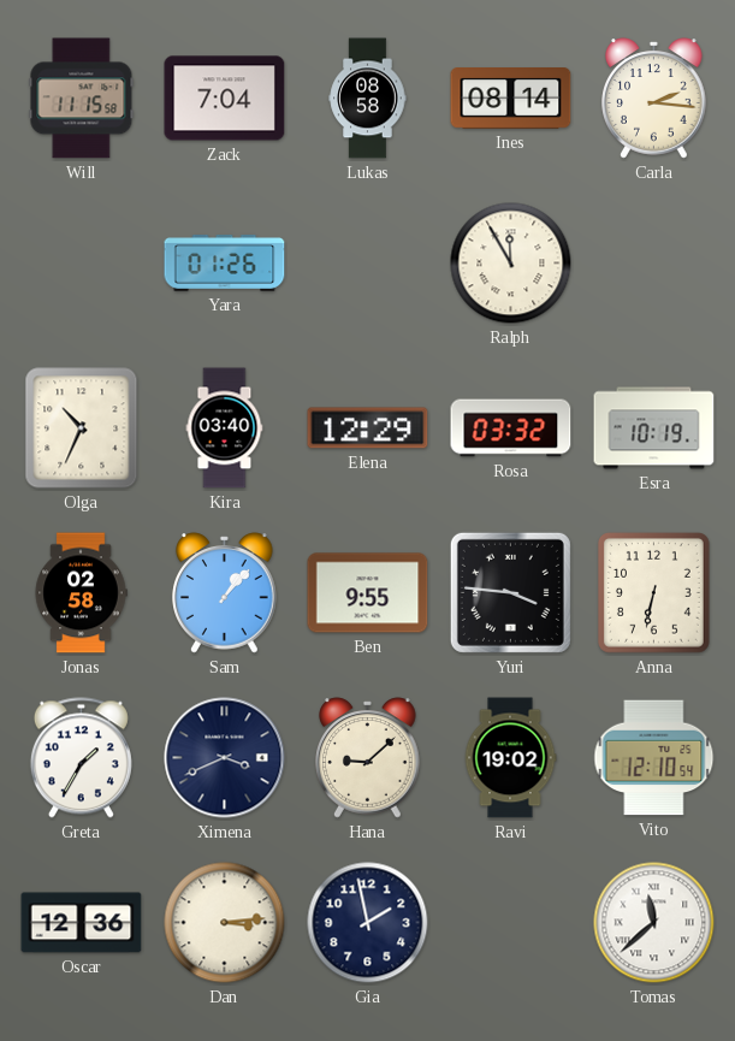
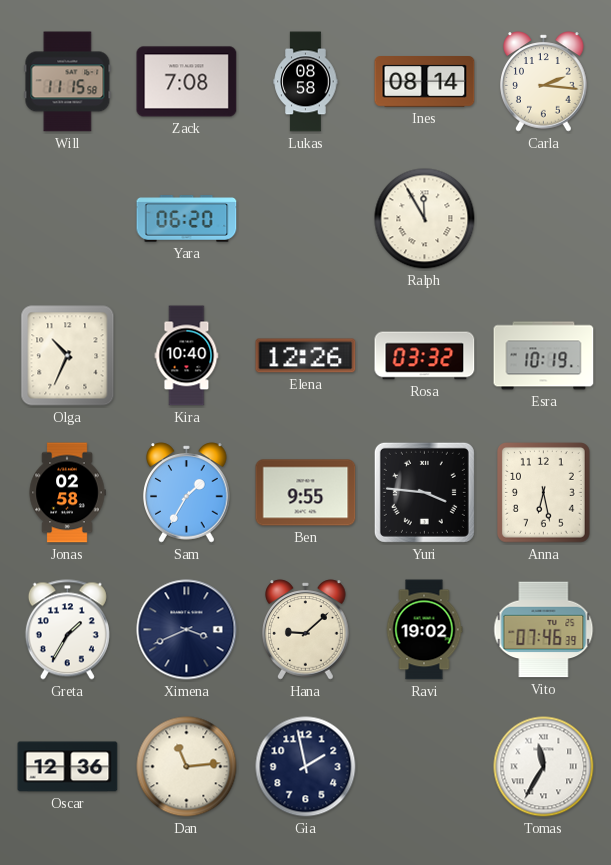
Zack: 7:04 -> 7:08 (187, 82)
Yara: 01:26 -> 06:20 (187, 219)
Kira: 03:40 -> 10:40 (187, 356)
Elena: 12:29 -> 12:26 (306, 356)
Sam: 1:07 -> 1:35 (187, 493)
Anna: 6:32 -> 6:28 (544, 493)
Vito: 12:10 -> 07:46 (544, 630)
Dan: 3:14 -> 11:14 (187, 767)
Tomas: 11:38 -> 11:35 (544, 767)
